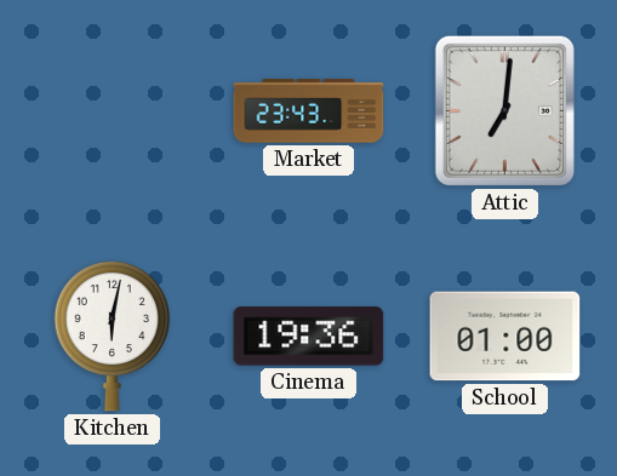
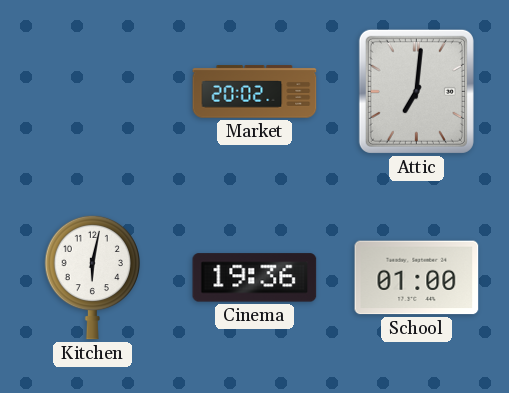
Market: 23:43 -> 20:02 (255, 92)
